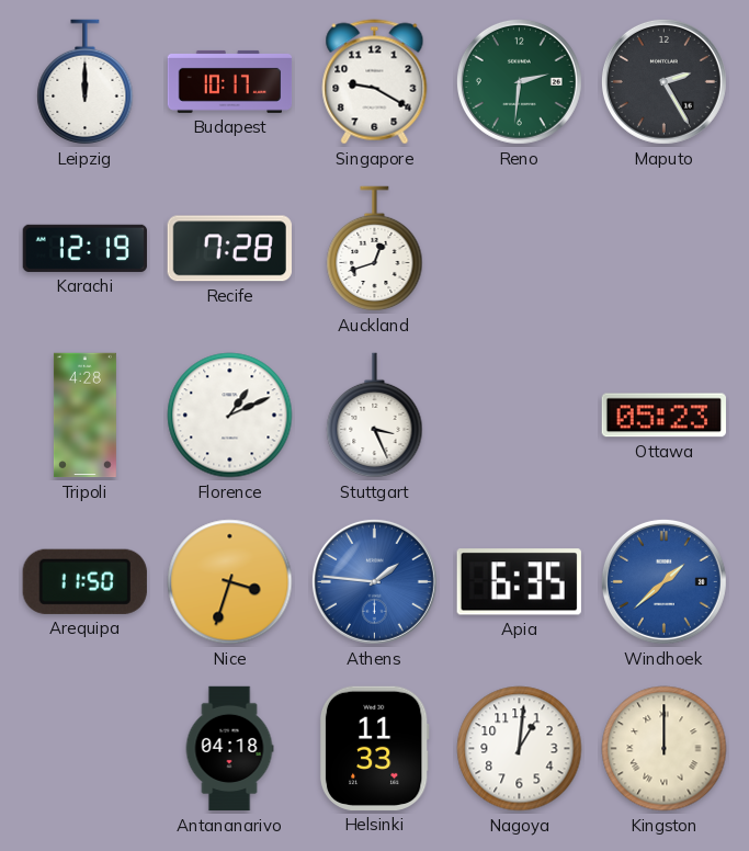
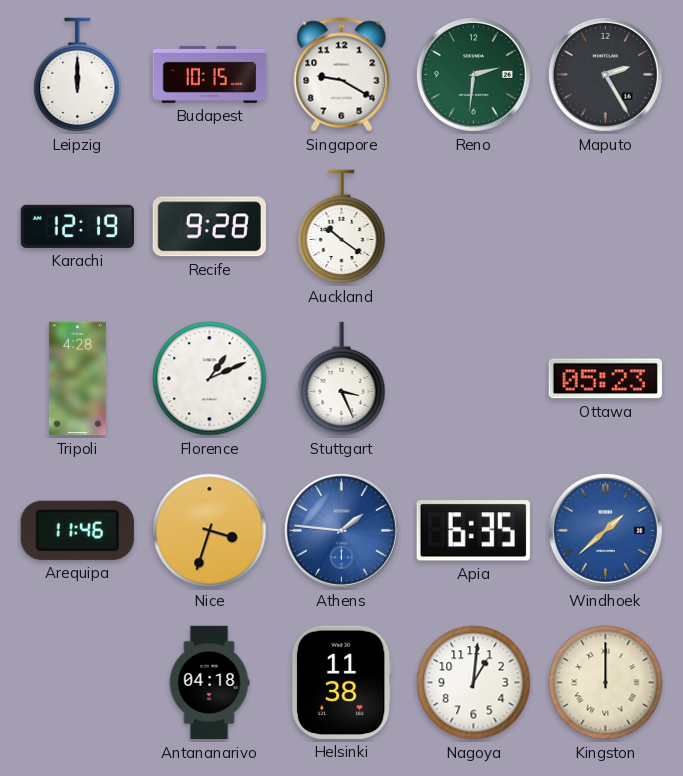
Budapest: 10:17 -> 10:15 (210, 74)
Recife: 7:28 -> 9:28 (209, 227)
Auckland: 12:42 -> 10:21 (342, 227)
Arequipa: 11:50 -> 11:46 (77, 530)
Helsinki: 11:33 -> 11:38 (341, 682)
